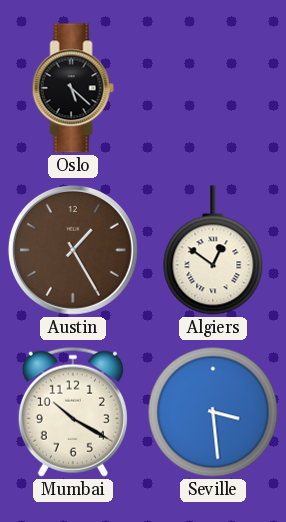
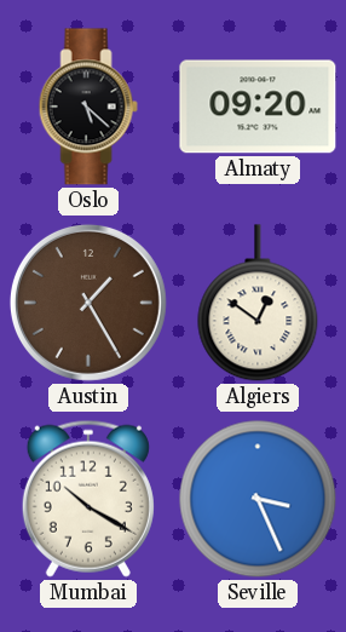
Almaty: none -> 09:20 (258, 107)
Seville: 3:29 -> 3:26 (258, 499)
